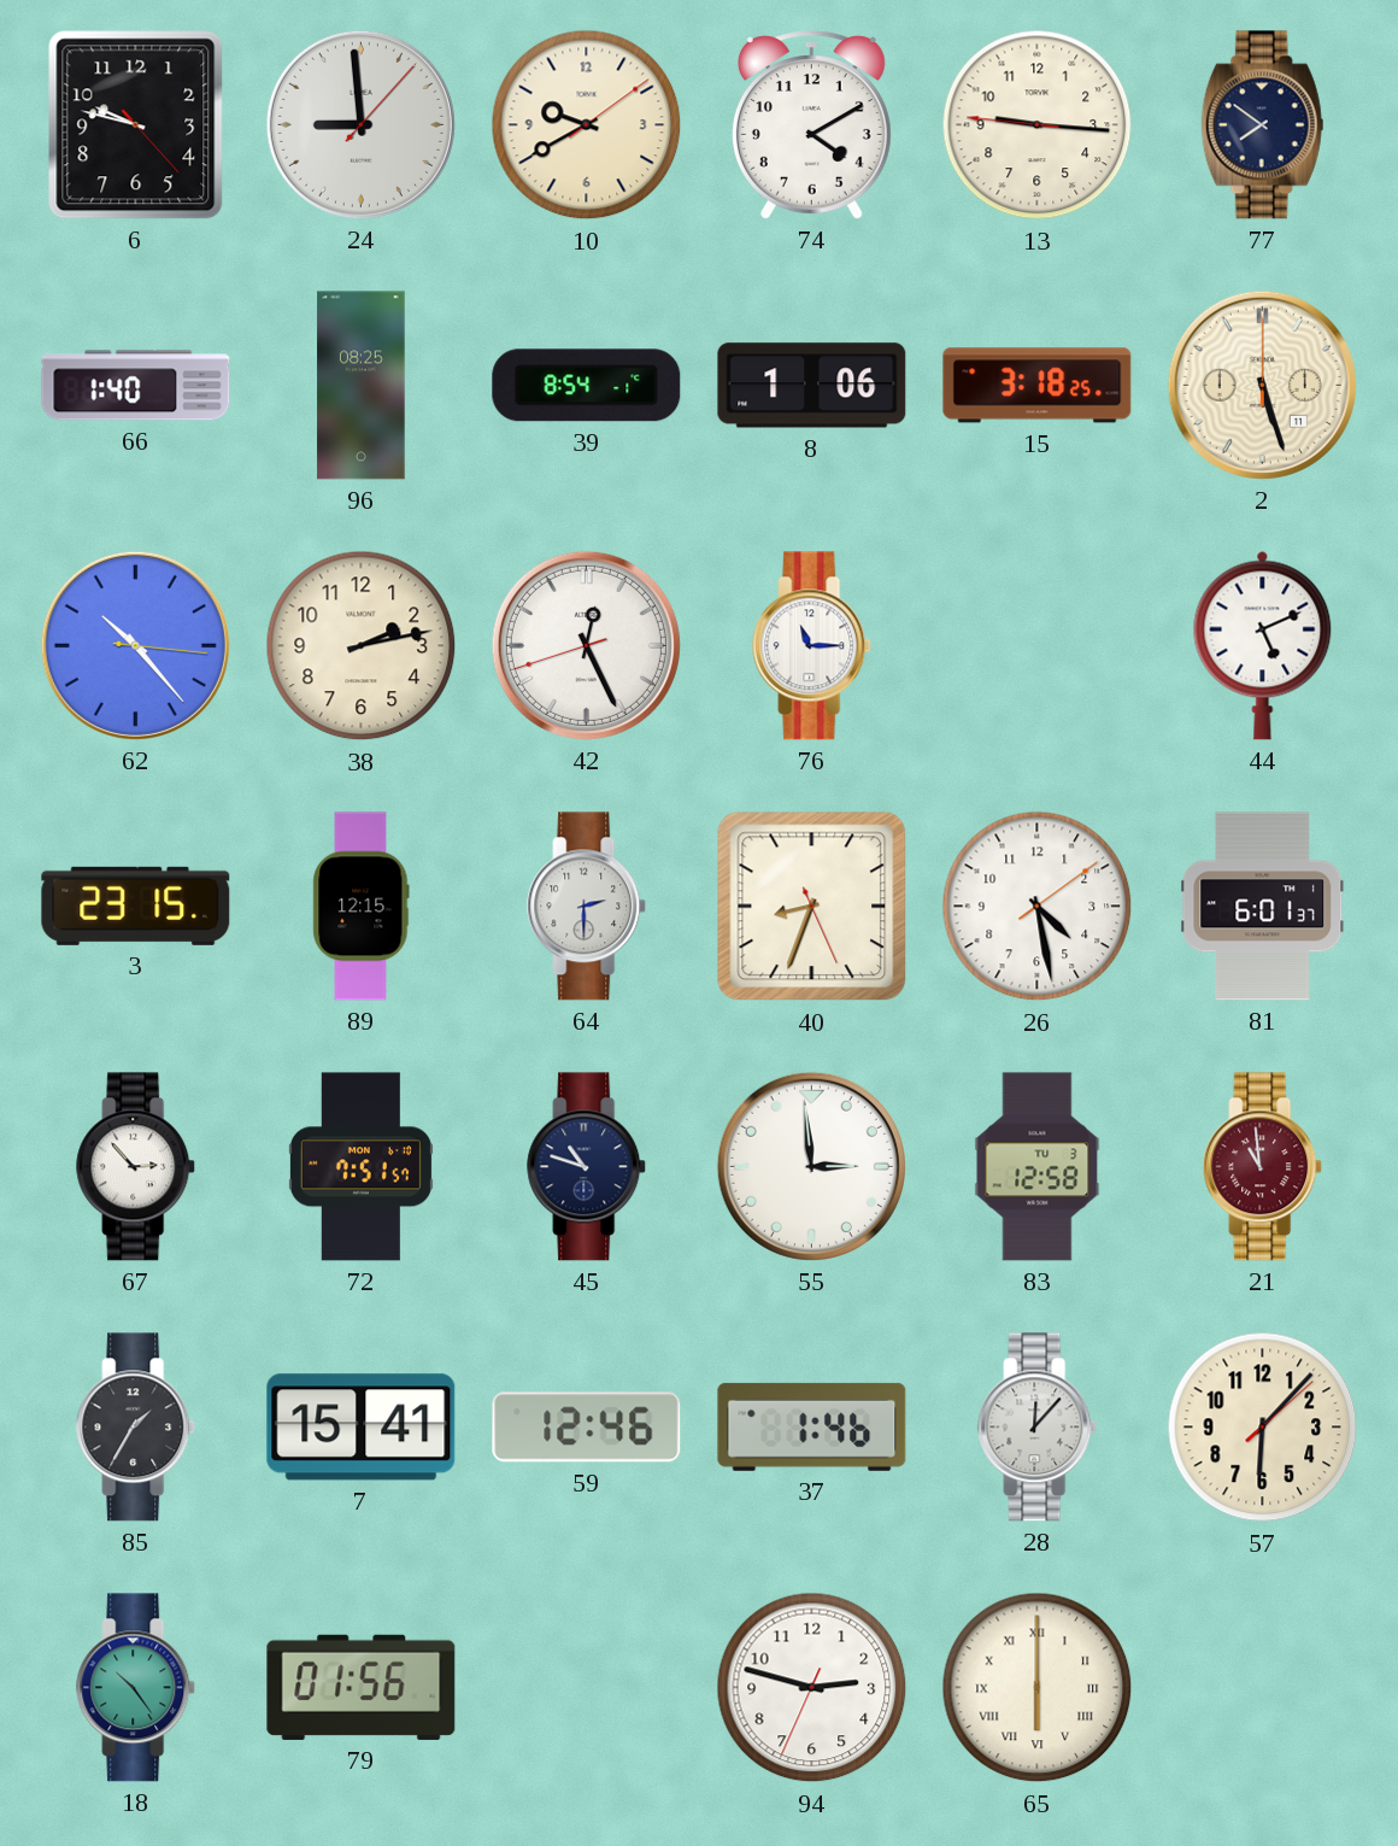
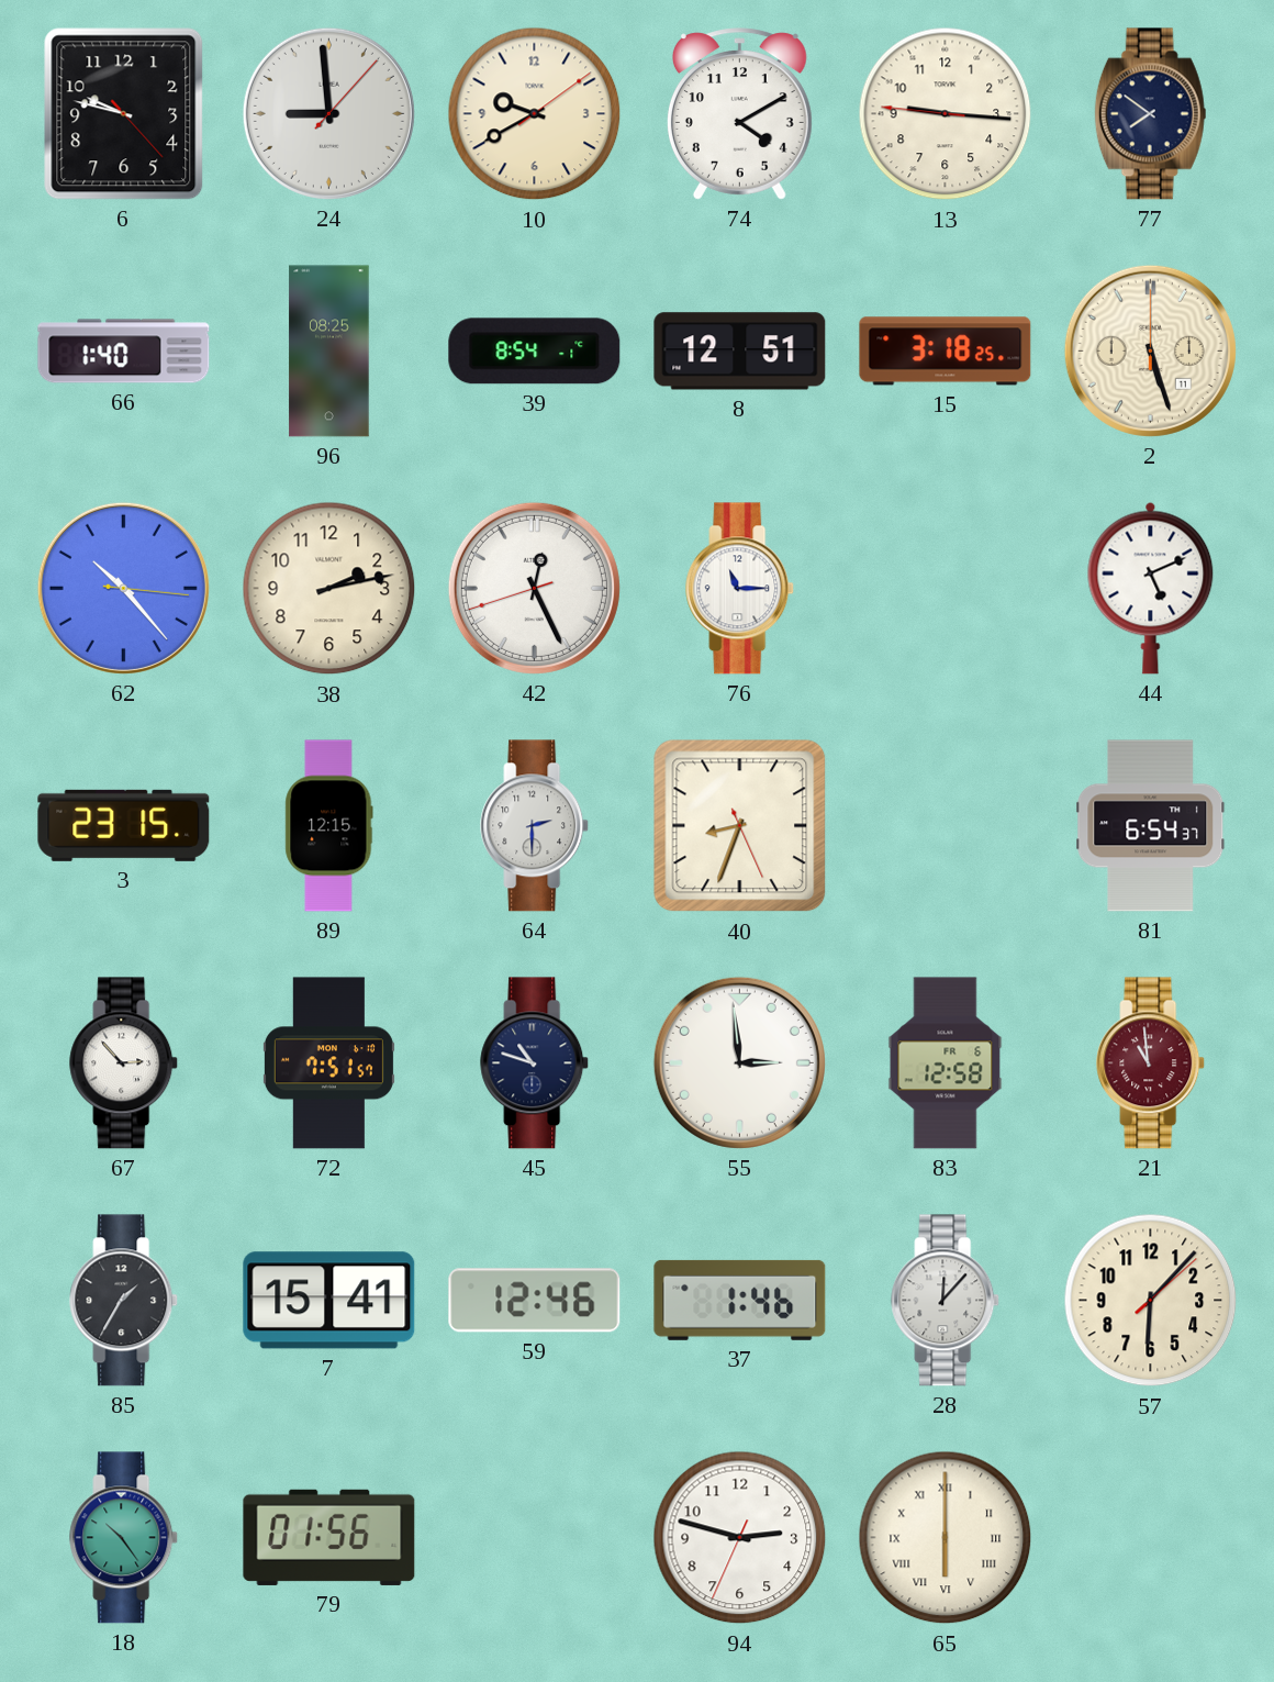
8: 1:06 -> 12:51 (740, 352)
26: 4:28 -> none (1038, 907)
81: 6:01 -> 6:54 (1151, 826)
83 date: TU 3 -> FR 6 (946, 1063)
